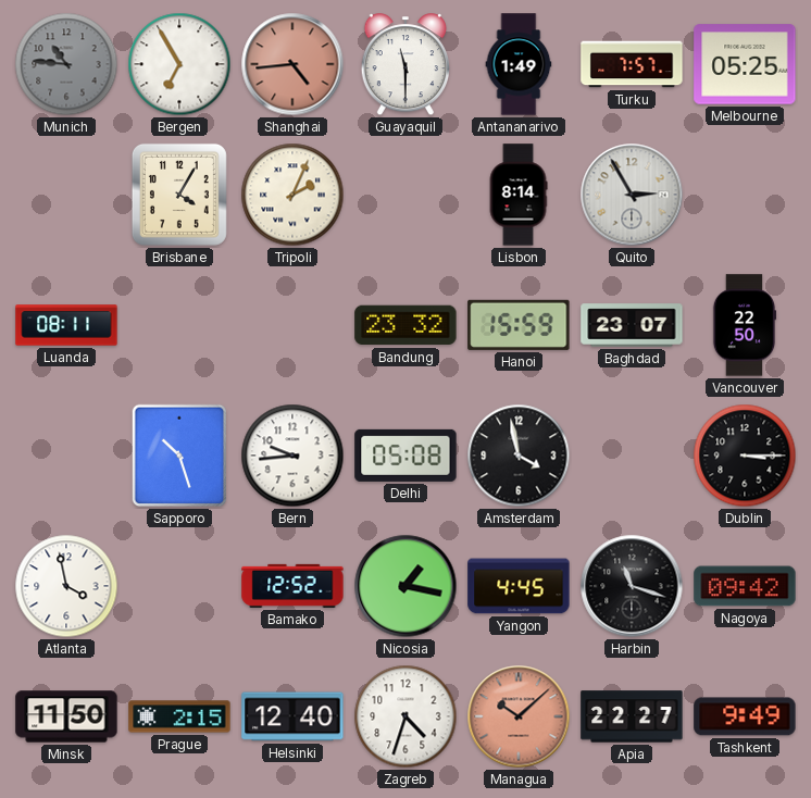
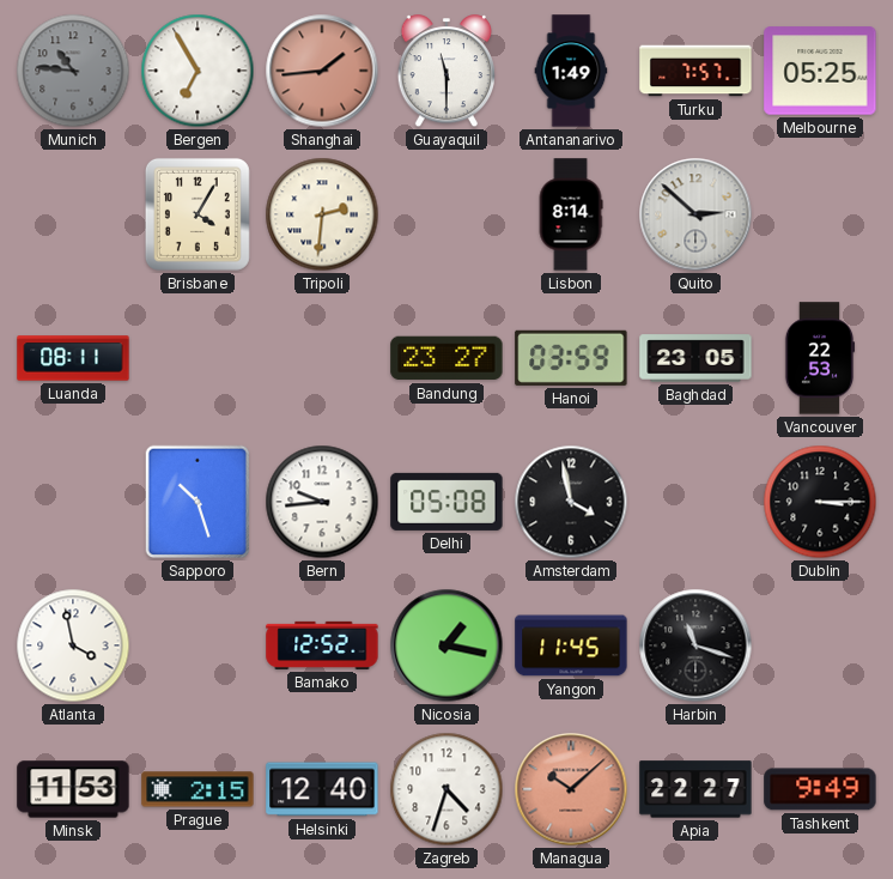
Shanghai: 4:44 -> 1:44 (322, 71)
Tripoli: 2:04 -> 2:31 (322, 214)
Quito: 2:55 -> 2:52 (695, 214)
Bandung: 23:32 -> 23:27 (446, 358)
Hanoi: 15:59 -> 03:59 (571, 358)
Baghdad: 23:07 -> 23:05 (695, 358)
Vancouver: 22:50 -> 22:53 (820, 358)
Yangon: 4:45 -> 11:45 (571, 645)
Nagoya: 09:42 -> none (745, 586)
Minsk: 11:50 -> 11:53 (73, 789)
